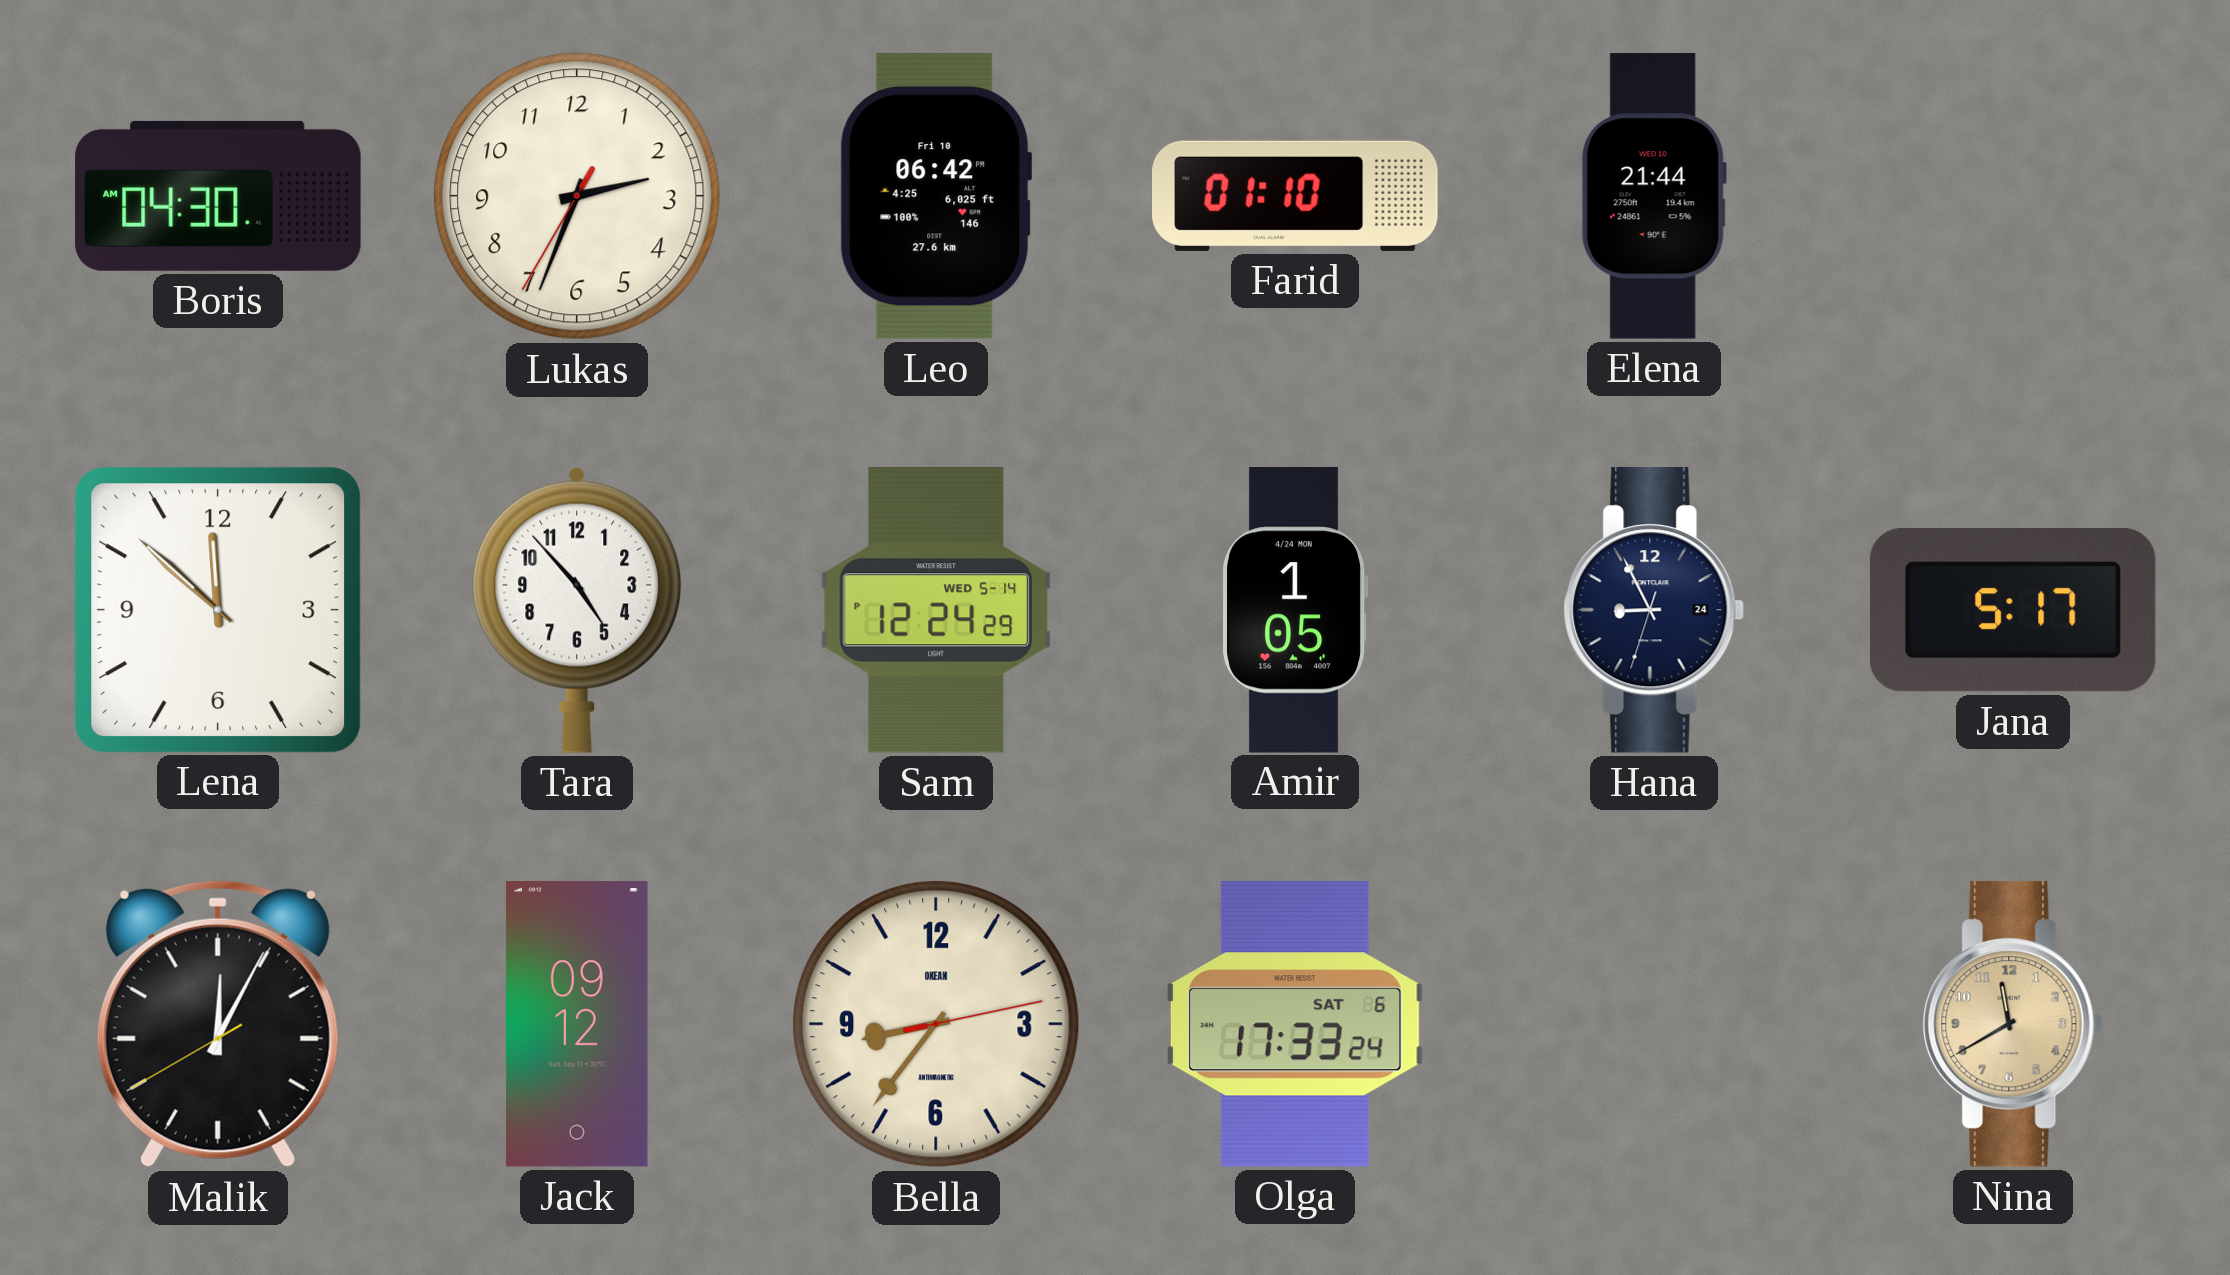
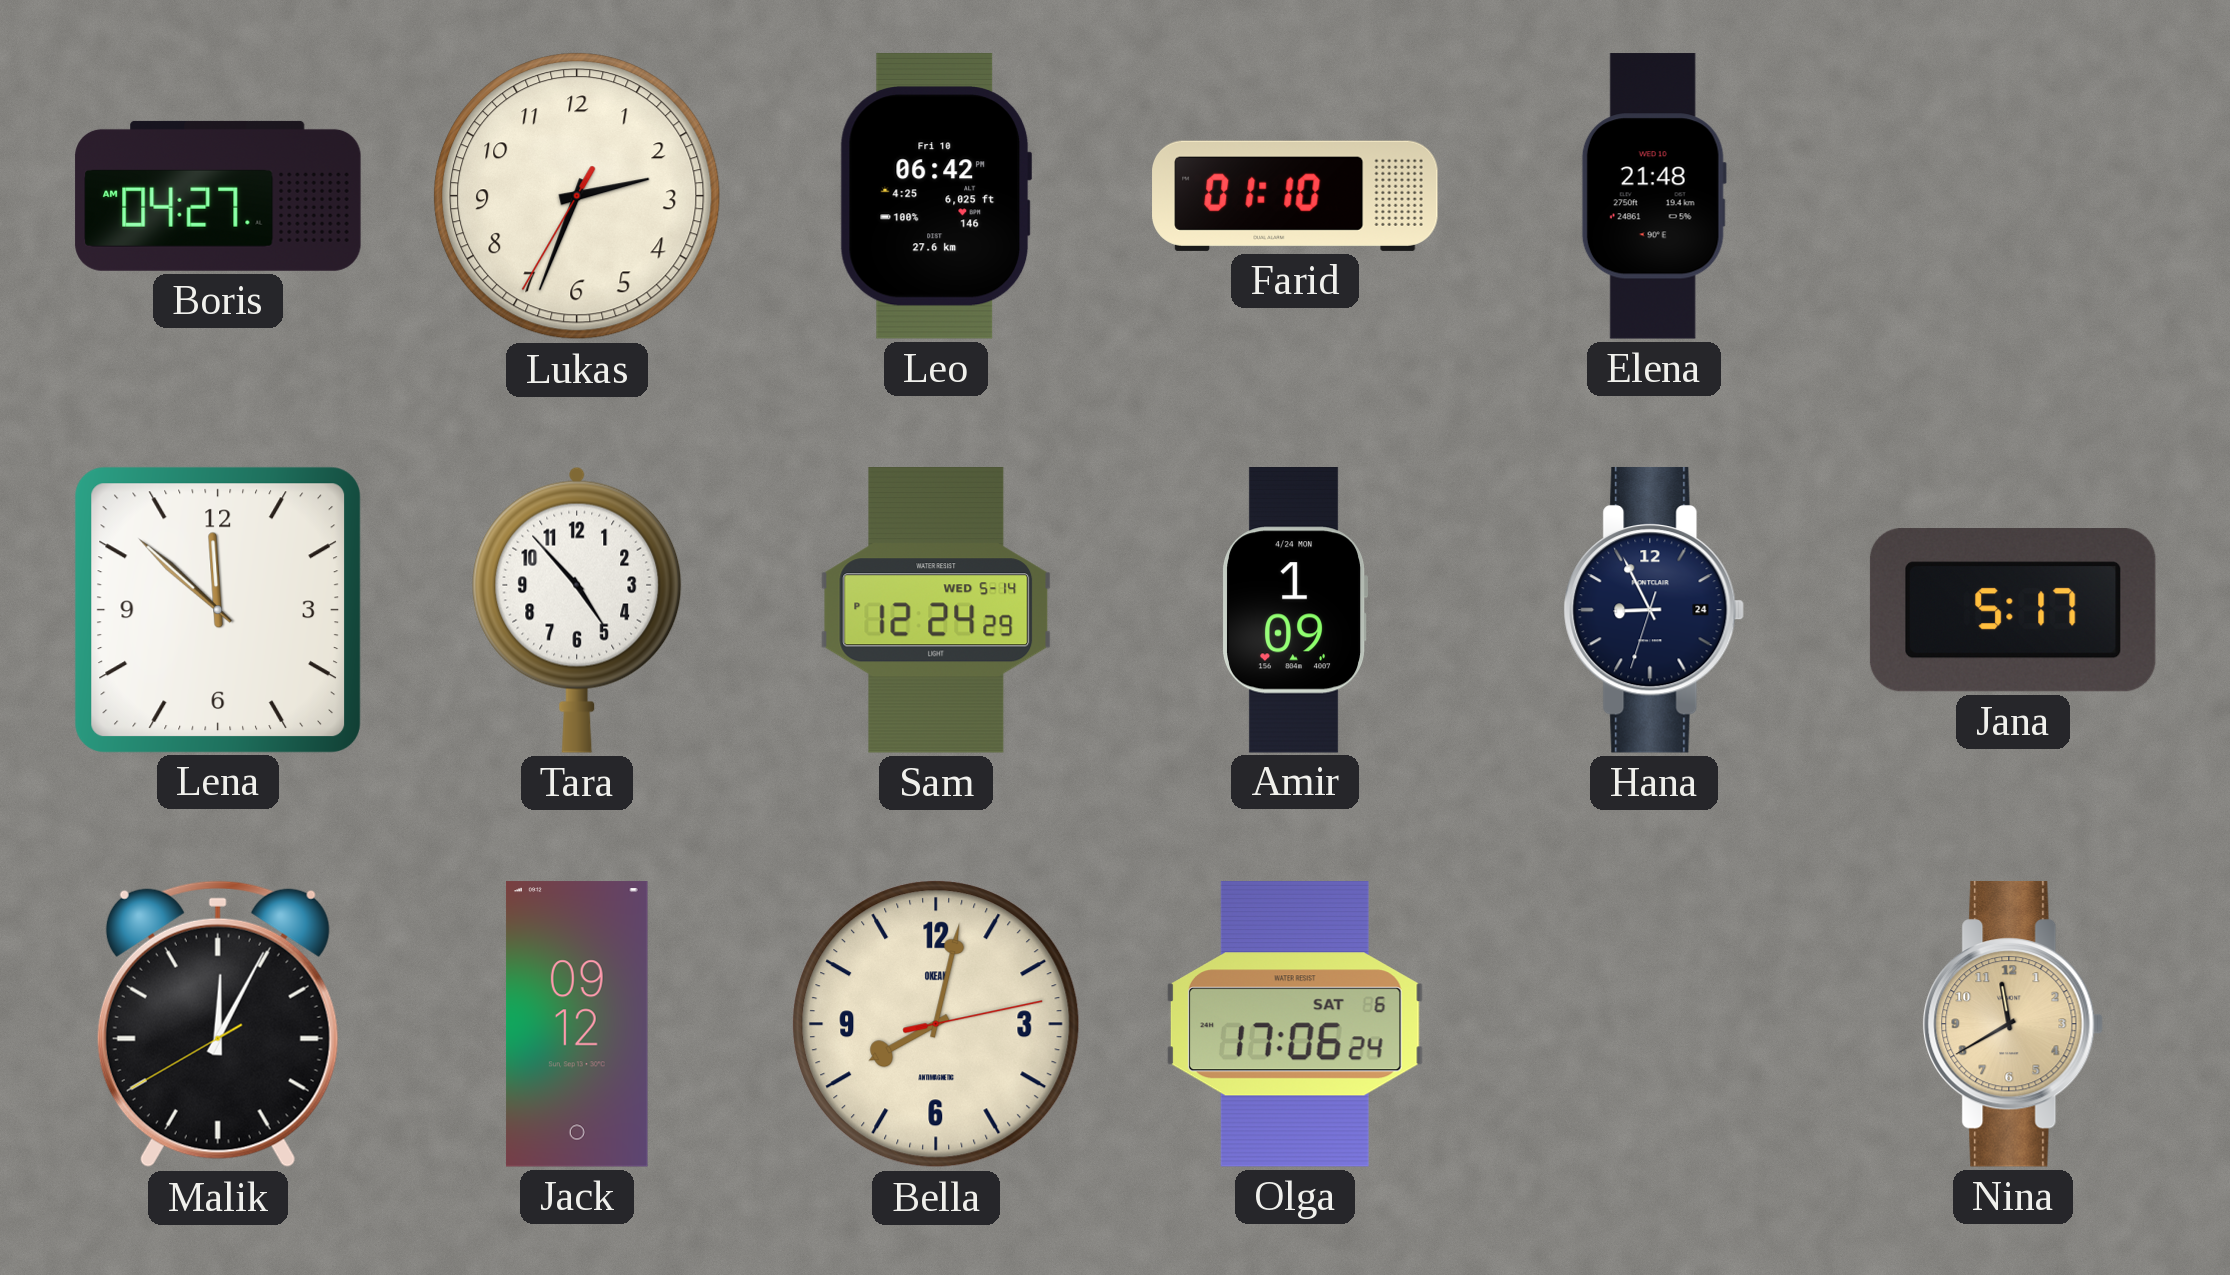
Boris: 04:30 -> 04:27 (218, 196)
Elena: 21:44 -> 21:48 (1654, 196)
Amir: 1:05 -> 1:09 (1294, 610)
Bella: 8:36 -> 8:02 (936, 1024)
Olga: 17:33 -> 17:06 (1295, 1024)
